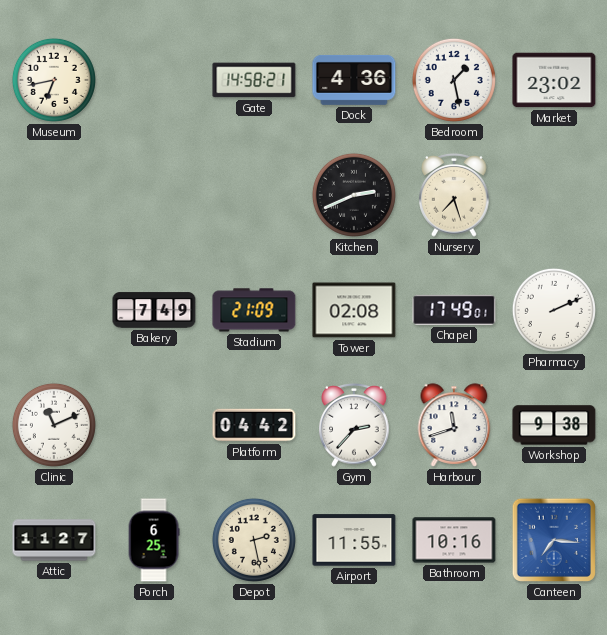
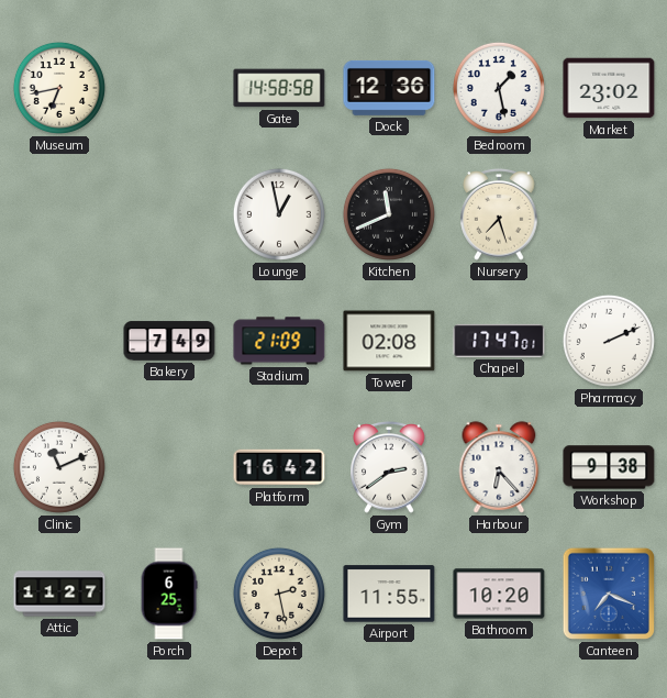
Gate: 14:58:21 -> 14:58:58 (279, 88)
Dock: 4:36 -> 12:36 (389, 88)
Lounge: none -> 12:58 (279, 214)
Kitchen: 2:41 -> 11:41 (389, 214)
Chapel: 17:49 -> 17:47 (499, 341)
Platform: 04:42 -> 16:42 (279, 467)
Gym: 2:37 -> 2:39 (389, 468)
Harbour: 11:42 -> 6:23 (499, 467)
Bathroom: 10:16 -> 10:20 (499, 594)
Canteen: 7:16 -> 7:19 (609, 594)
